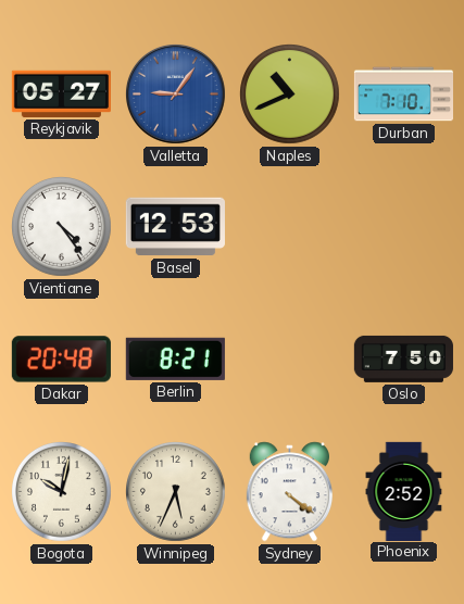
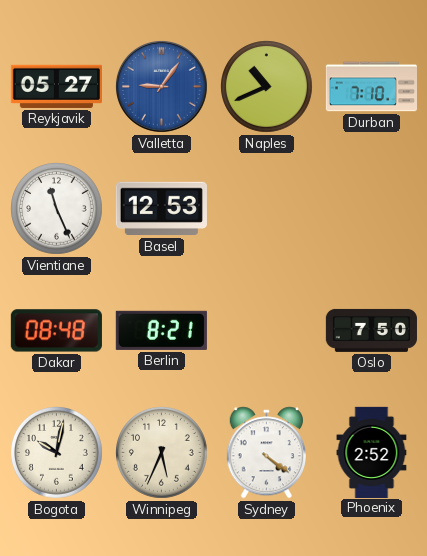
Vientiane: 4:24 -> 11:26 (57, 209)
Dakar: 20:48 -> 08:48 (56, 331)
